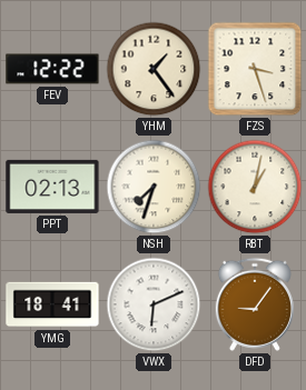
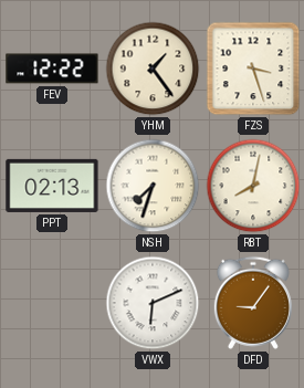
RBT: 1:02 -> 8:02 (253, 186)
YMG: 18:41 -> none (52, 304)
